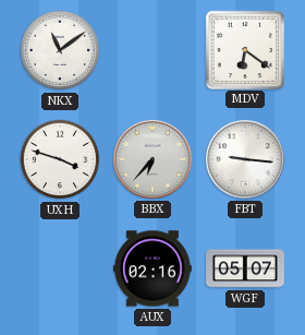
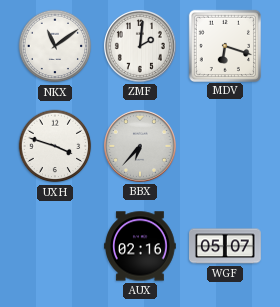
ZMF: none -> 2:01 (140, 46)
MDV: 6:21 -> 6:18 (224, 45)
FBT: 9:16 -> none (245, 159)
